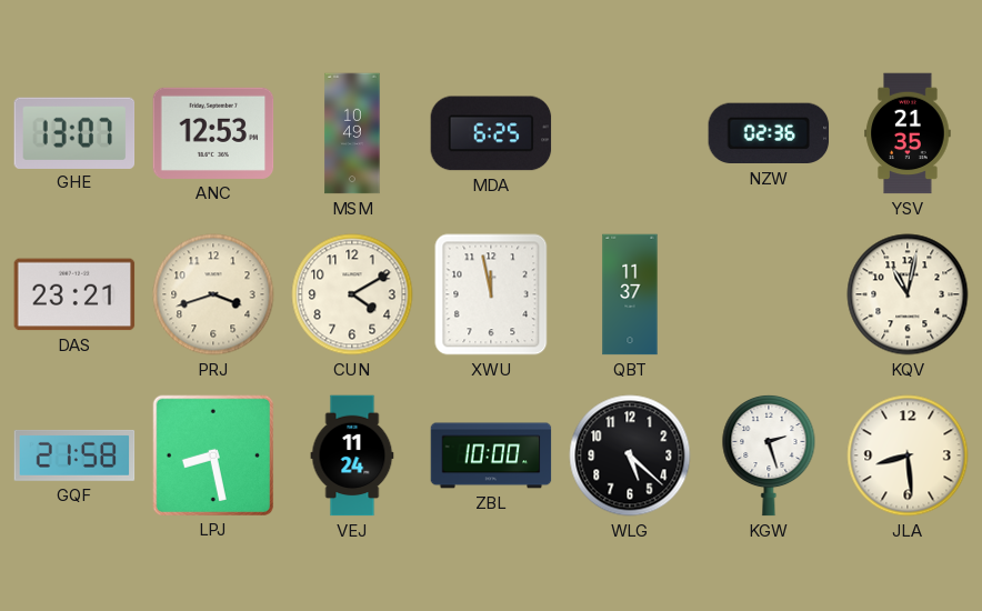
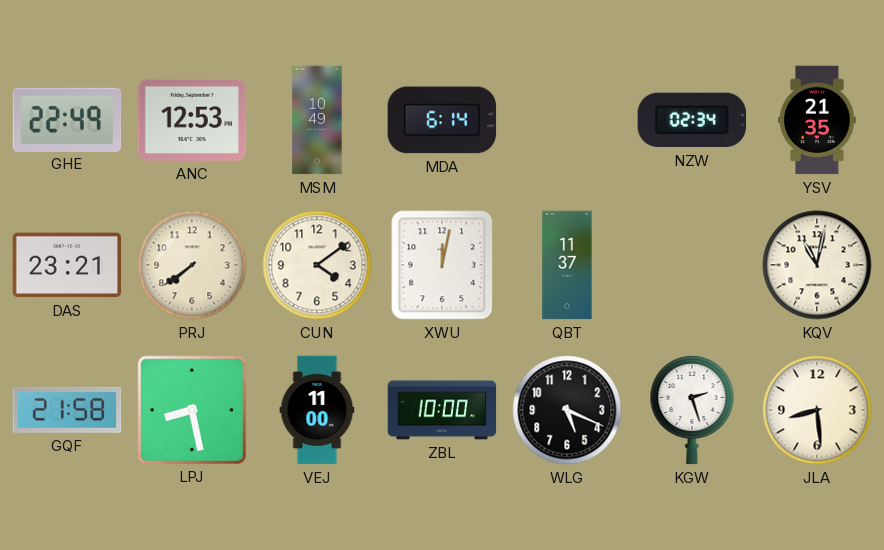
GHE: 13:07 -> 22:49 (67, 119)
MDA: 6:25 -> 6:14 (442, 120)
NZW: 02:36 -> 02:34 (692, 120)
PRJ: 3:42 -> 7:39 (192, 265)
CUN: 4:10 -> 4:09 (317, 265)
XWU: 11:58 -> 12:02 (442, 265)
VEJ: 11:24 -> 11:00 (317, 410)
WLG: 5:22 -> 5:19 (567, 410)
